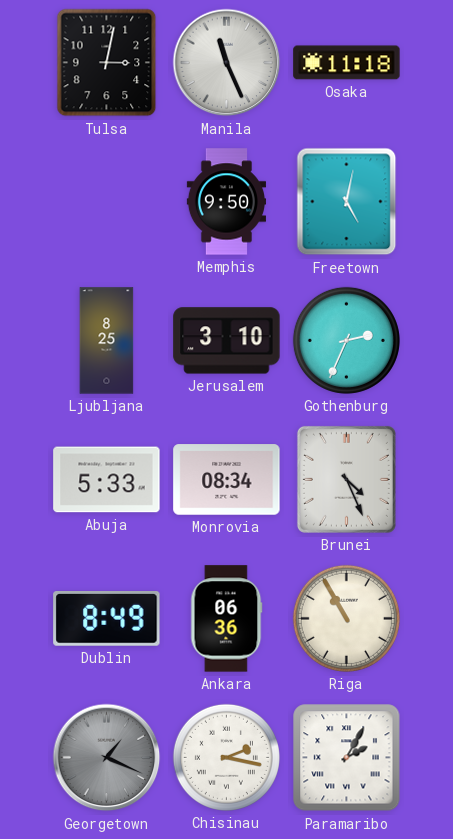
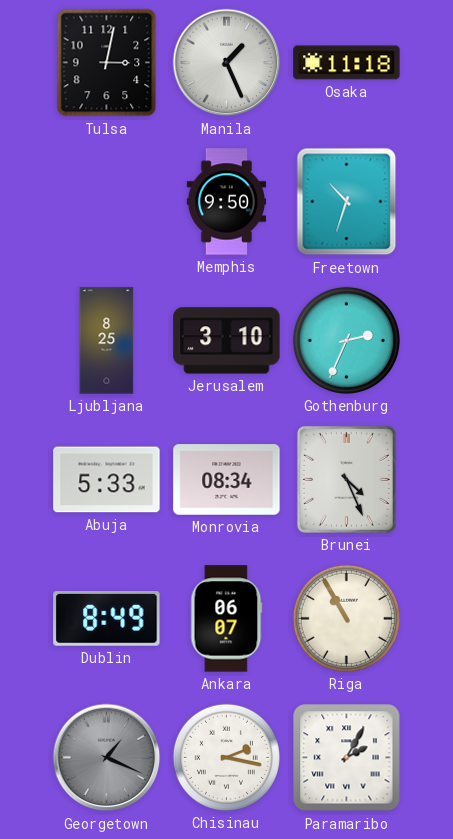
Manila: 11:26 -> 1:26 (227, 63)
Freetown: 5:02 -> 10:33 (347, 202)
Ankara: 06:36 -> 06:07 (226, 619)
